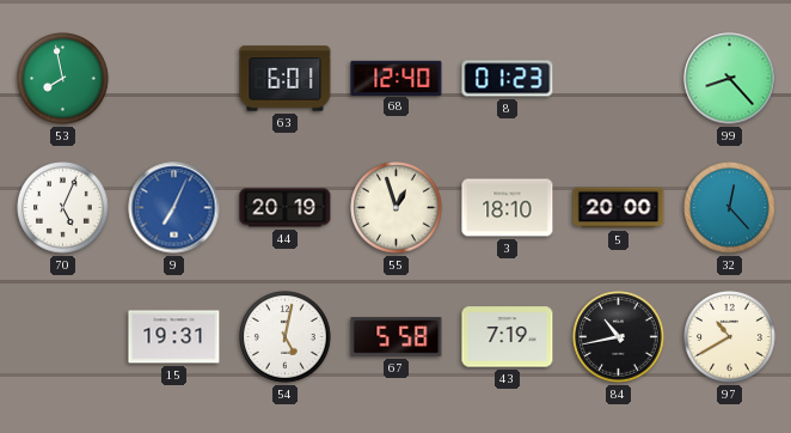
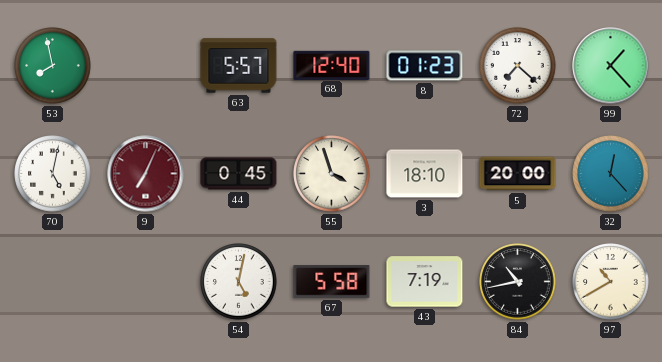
63: 6:01 -> 5:57 (239, 66)
72: none -> 7:22 (518, 66)
99: 8:23 -> 1:23 (611, 66)
70: 5:04 -> 5:02 (53, 174)
9 dial: blue -> burgundy (146, 174)
44: 20:19 -> 0:45 (239, 174)
55: 12:57 -> 3:57 (332, 174)
15: 19:31 -> none (174, 337)
